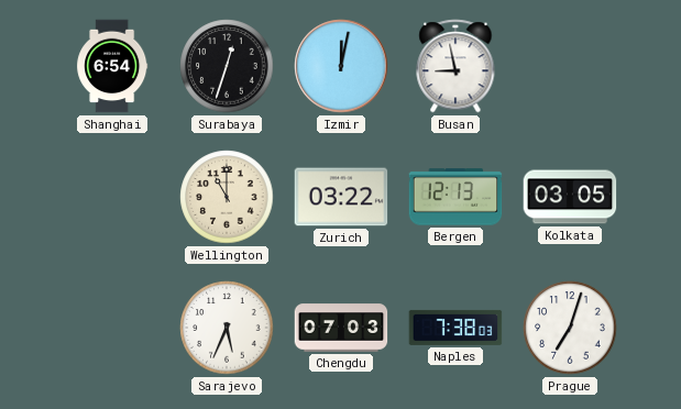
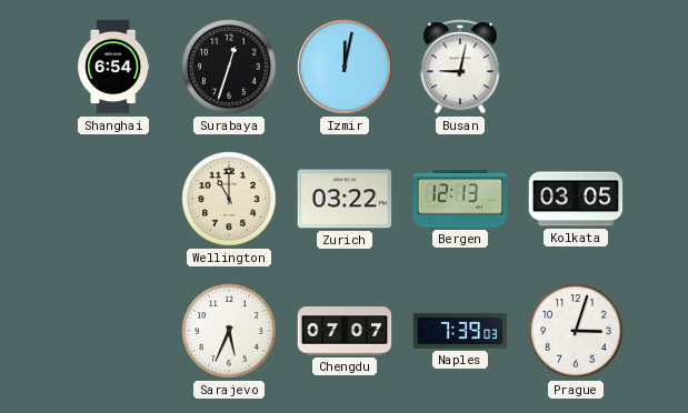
Busan: 8:58 -> 9:02 (460, 67)
Chengdu: 07:03 -> 07:07 (345, 331)
Naples: 7:38 -> 7:39 (460, 331)
Prague: 7:03 -> 3:03 (576, 331)
